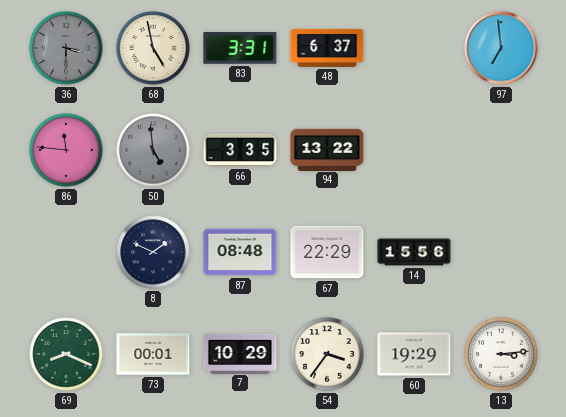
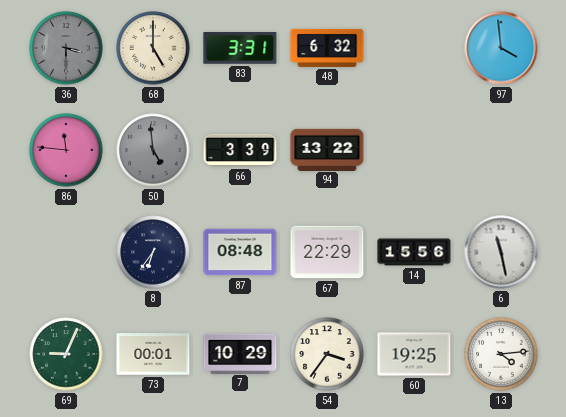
68: 4:58 -> 5:00 (153, 48)
48: 6:37 -> 6:32 (327, 48)
97: 6:59 -> 3:59 (501, 48)
66: 3:35 -> 3:39 (240, 150)
8: 1:49 -> 6:36 (153, 252)
6: none -> 11:28 (501, 252)
69: 8:19 -> 9:04 (66, 354)
60: 19:29 -> 19:25 (414, 354)
13: 3:14 -> 4:14 (501, 354)
